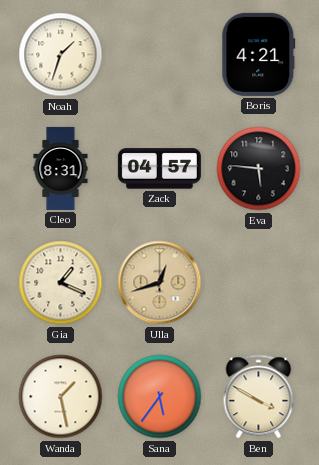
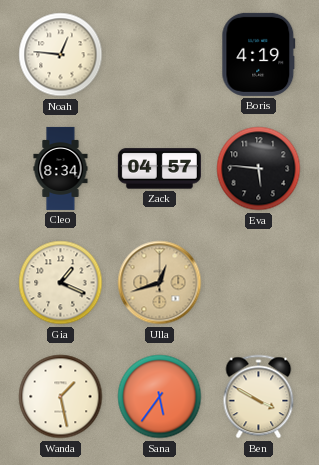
Noah: 1:33 -> 12:46 (61, 55)
Boris: 4:21 -> 4:19 (259, 54)
Cleo: 8:31 -> 8:34 (61, 168)
